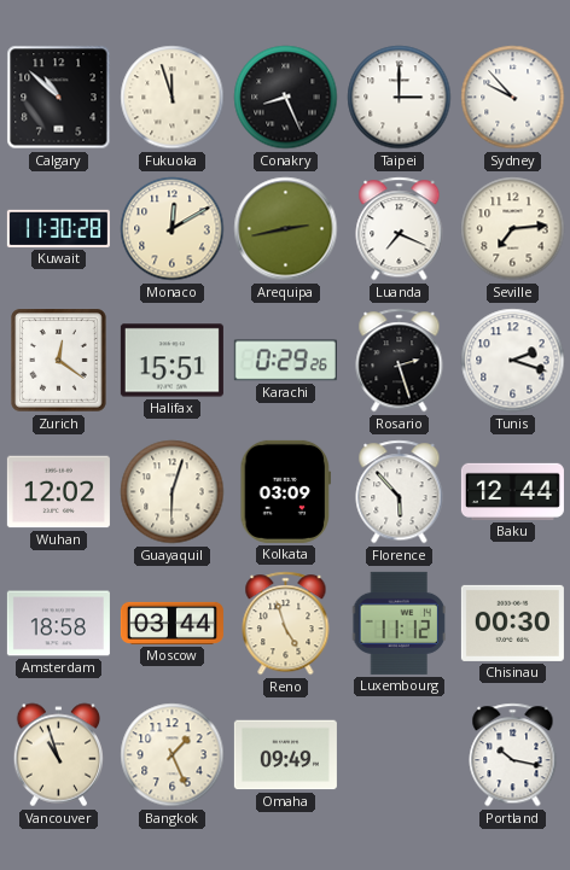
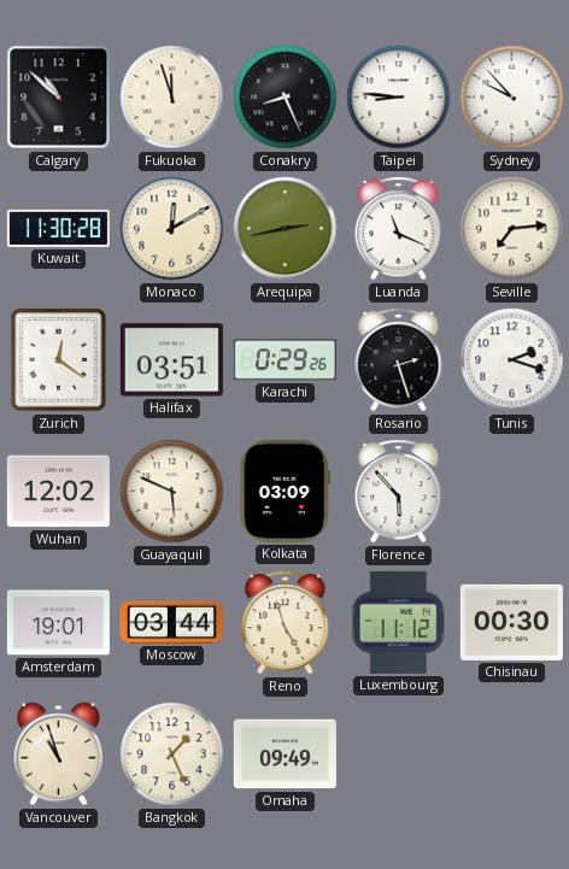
Taipei: 3:00 -> 8:46 (399, 98)
Luanda: 7:19 -> 11:19 (399, 229)
Halifax: 15:51 -> 03:51 (171, 360)
Guayaquil: 6:03 -> 5:49 (172, 492)
Baku: 12:44 -> none (512, 491)
Amsterdam: 18:58 -> 19:01 (58, 623)
Portland: 10:17 -> none (513, 755)
